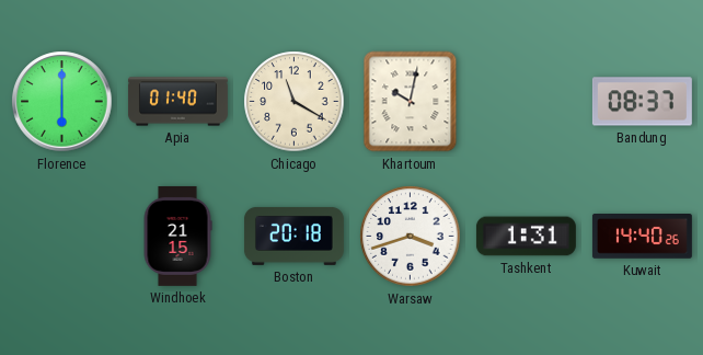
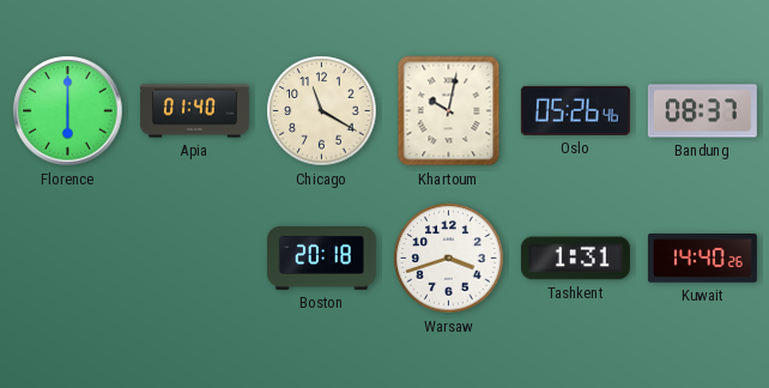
Oslo: none -> 05:26 (575, 110)
Windhoek: 21:15 -> none (177, 236)
